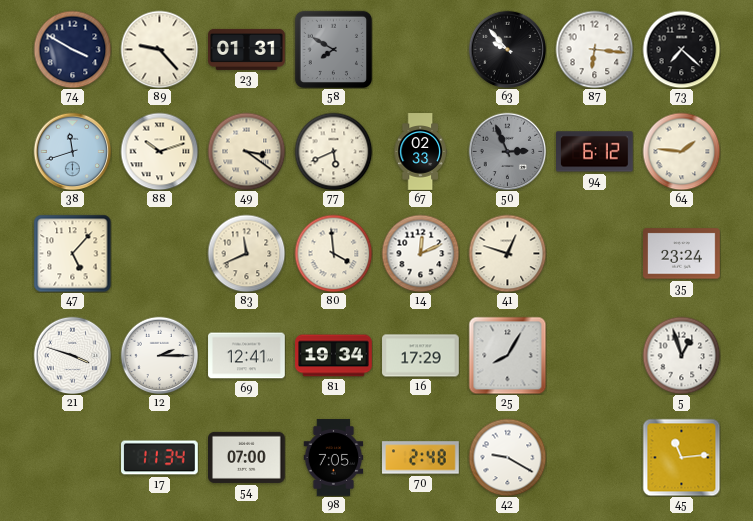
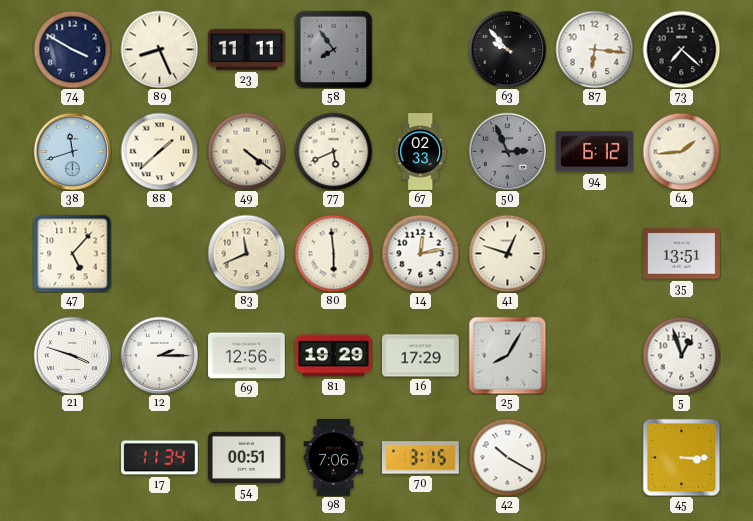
89: 9:23 -> 8:26 (159, 49)
23: 01:31 -> 11:11 (247, 49)
58: 7:50 -> 7:54 (333, 49)
88: 10:12 -> 1:38 (159, 151)
49: 3:21 -> 4:21 (246, 151)
64: 1:46 -> 1:44 (681, 151)
80: 3:59 -> 5:59 (333, 253)
14: 12:11 -> 12:13 (420, 253)
35: 23:24 -> 13:51 (682, 254)
69: 12:41 -> 12:56 (247, 356)
81: 19:34 -> 19:29 (334, 356)
54: 07:00 -> 00:51 (247, 457)
98: 7:05 -> 7:06 (334, 458)
70: 2:48 -> 3:15 (421, 458)
42: 9:20 -> 10:20 (507, 457)
45: 11:14 -> 3:15 (681, 457)
